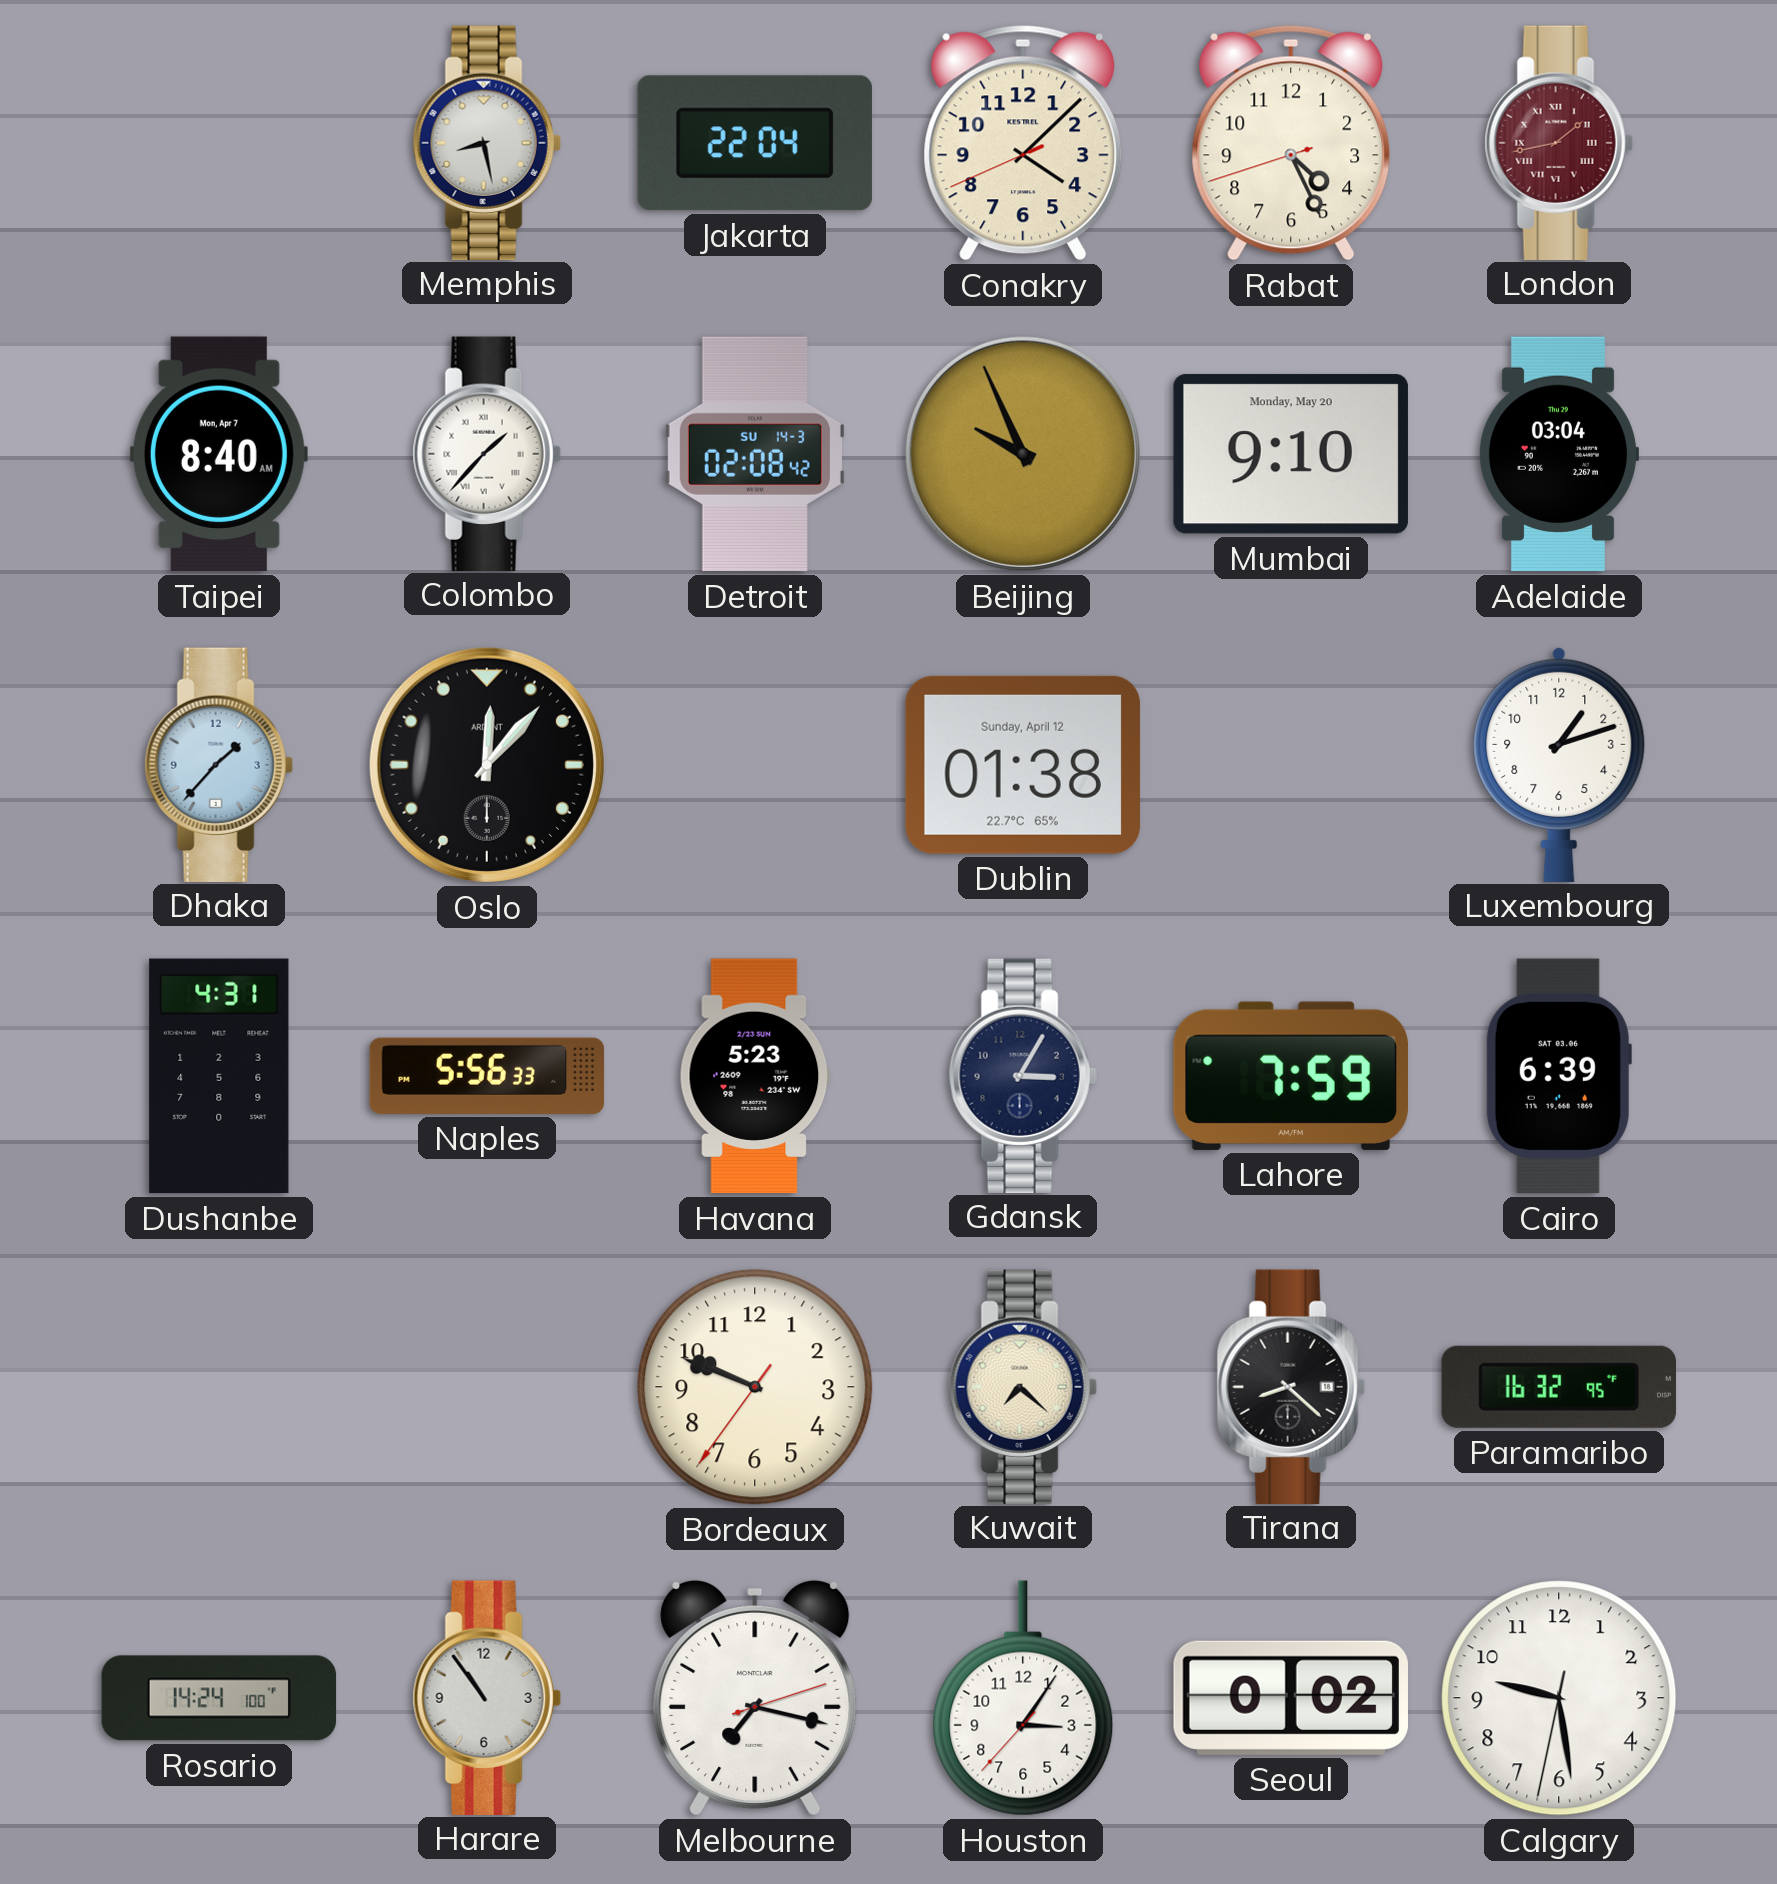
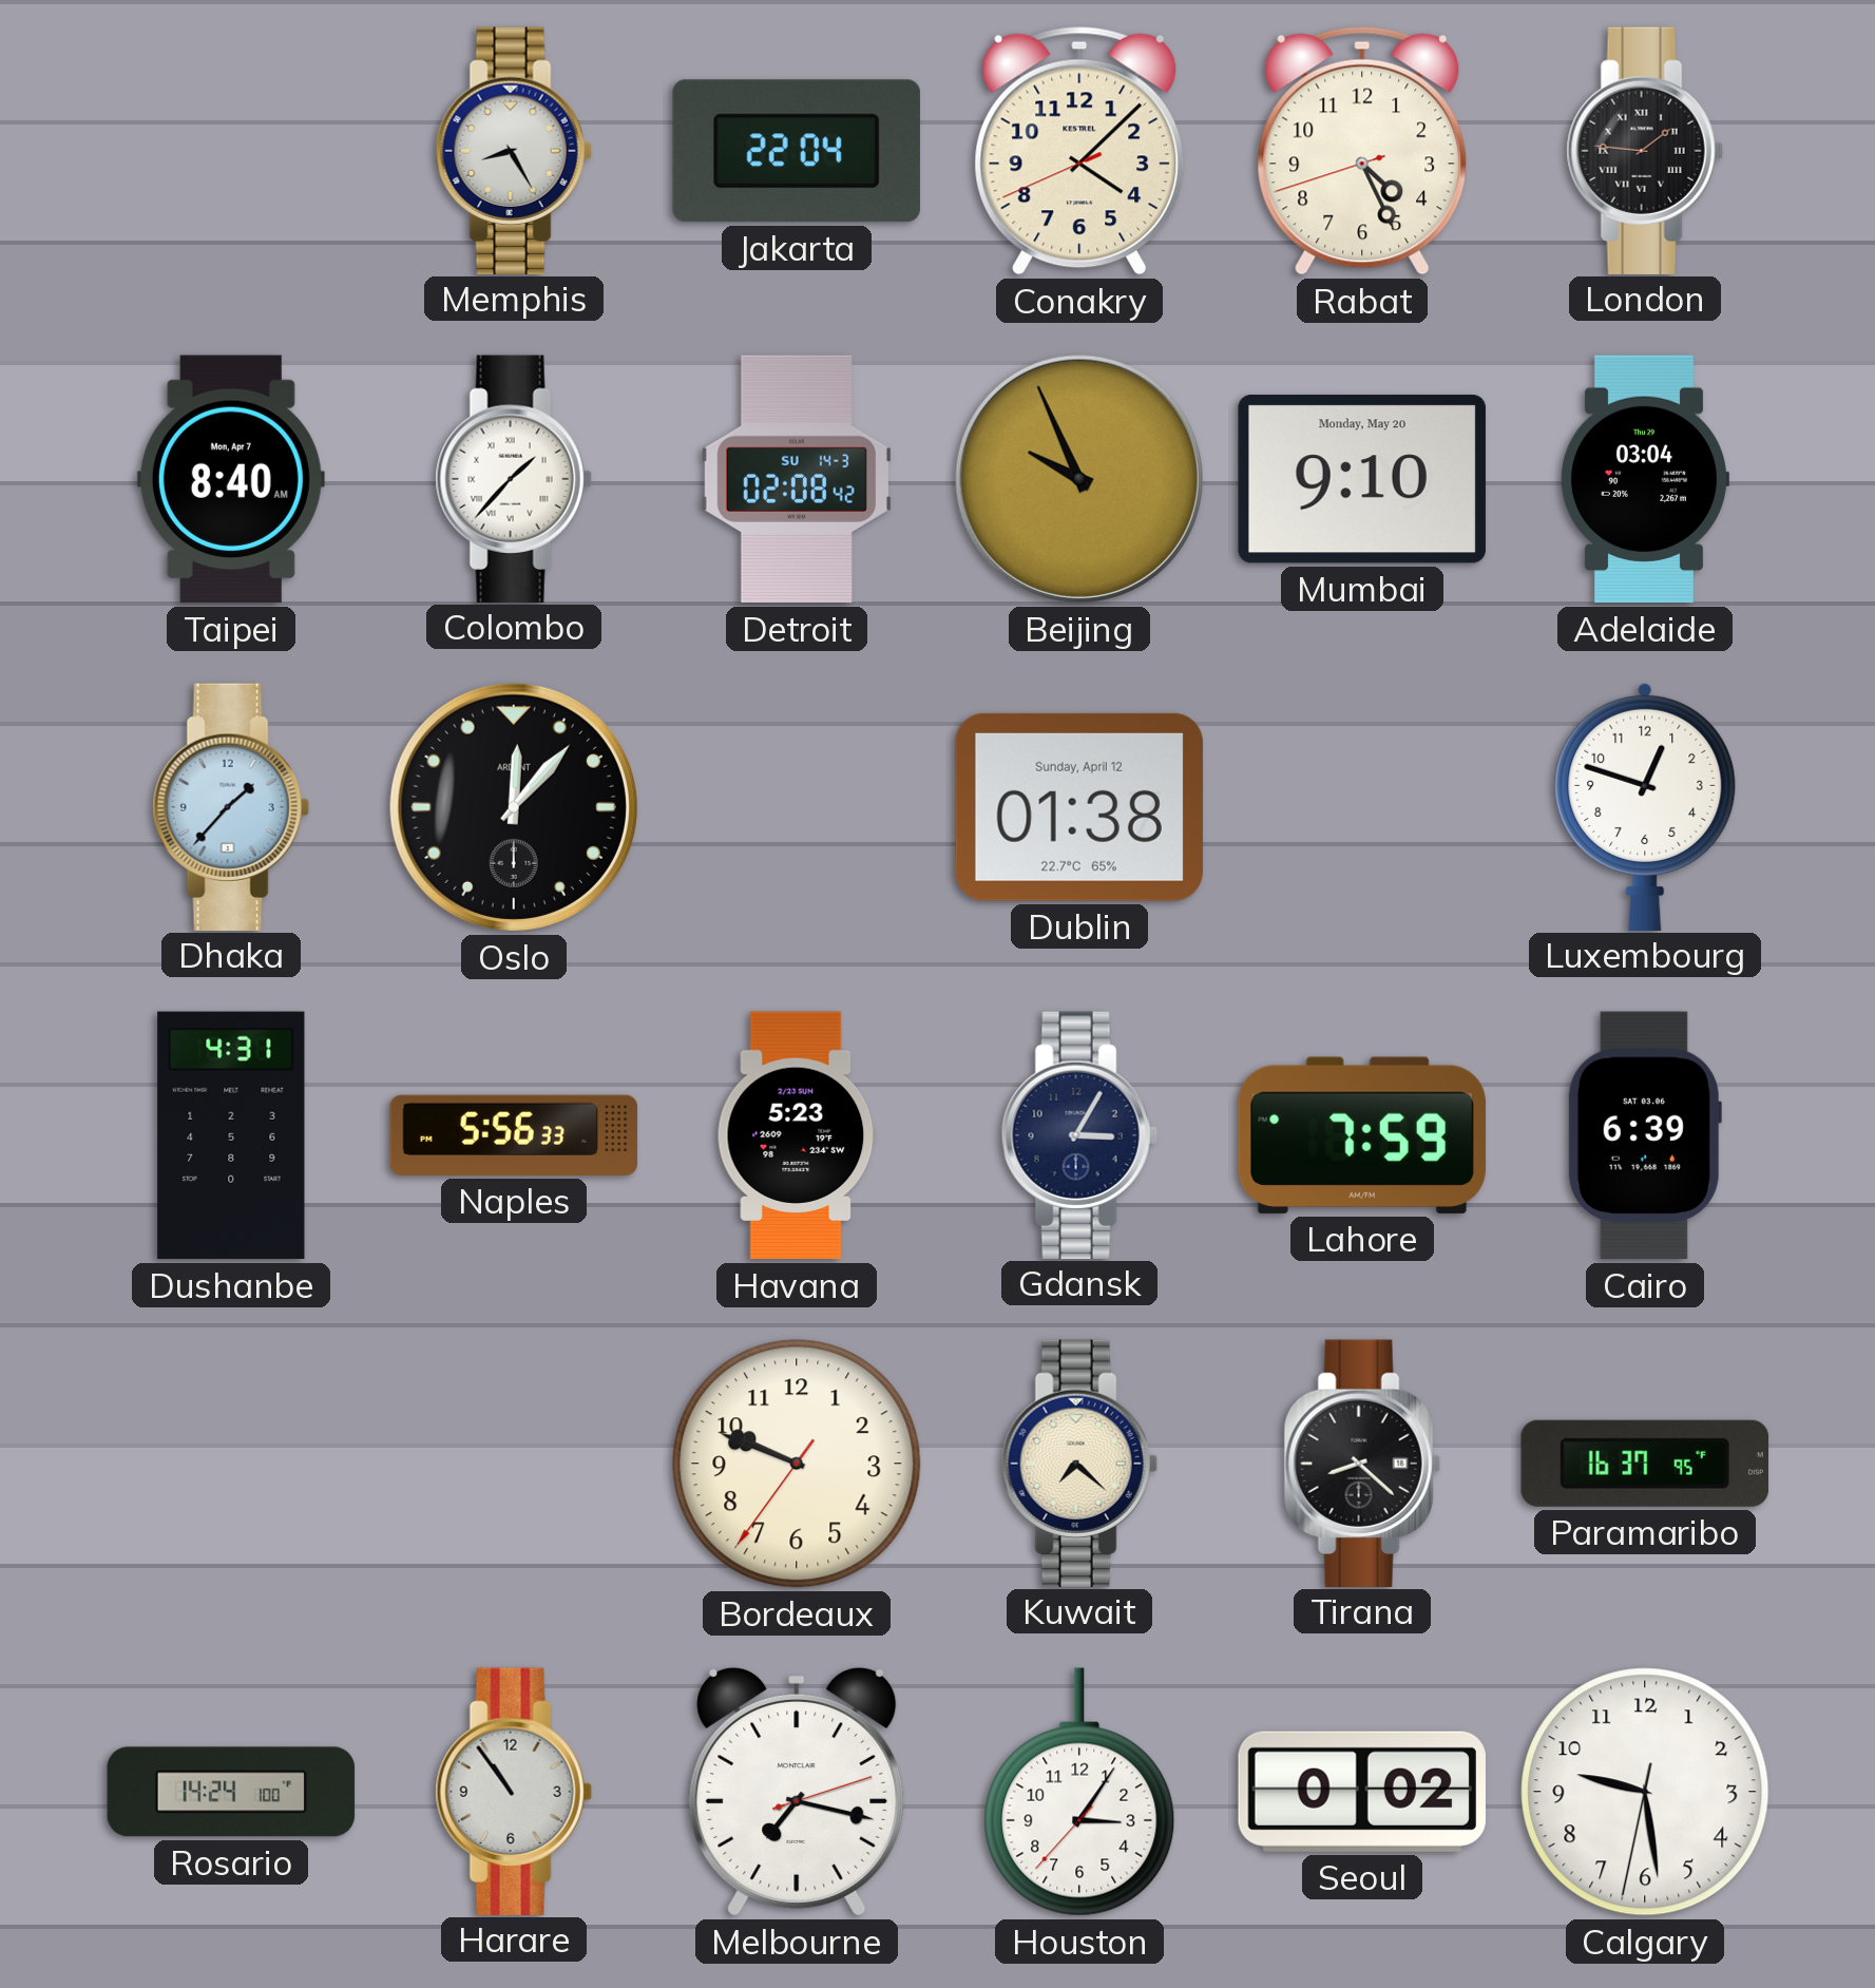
Memphis: 8:28 -> 8:25 (514, 150)
London: 1:43 -> 1:46 (1645, 150)
London dial: burgundy -> black (1645, 150)
Luxembourg: 1:12 -> 12:48 (1645, 806)
Paramaribo: 16:32 -> 16:37 (1645, 1464)
